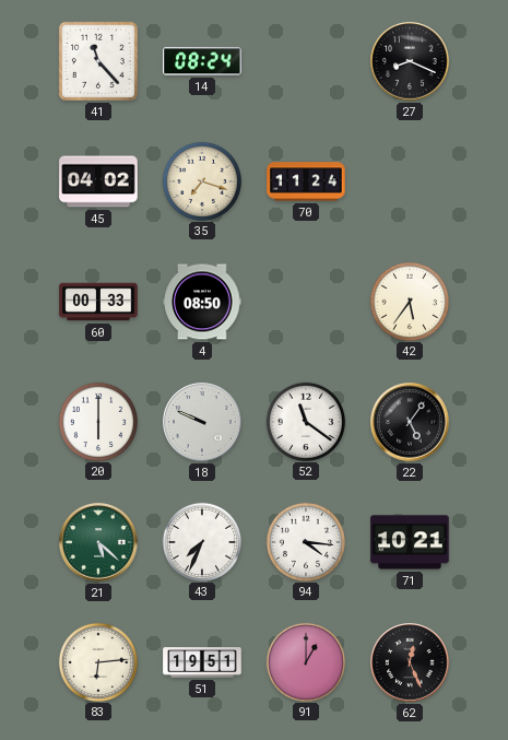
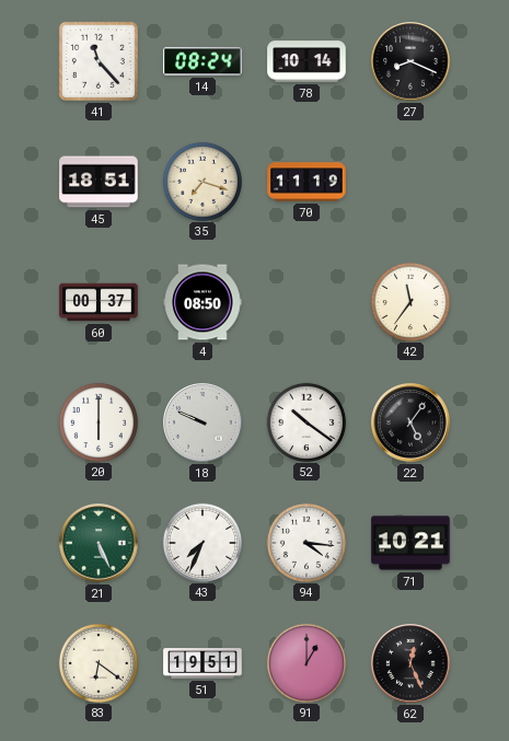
78: none -> 10:14 (306, 61)
45: 04:02 -> 18:51 (99, 182)
70: 11:24 -> 11:19 (306, 182)
60: 00:33 -> 00:37 (99, 302)
42: 5:36 -> 11:36 (409, 301)
52: 11:21 -> 10:21 (305, 421)
21: 5:22 -> 5:26 (99, 543)
83: 6:14 -> 6:21 (97, 662)
